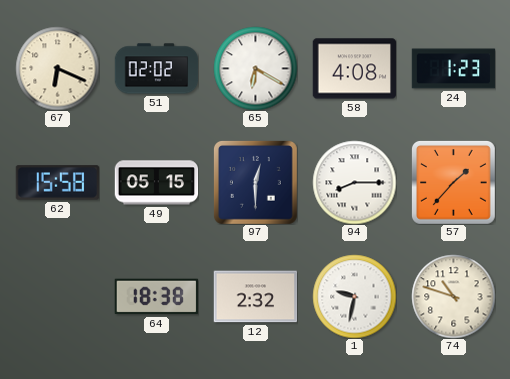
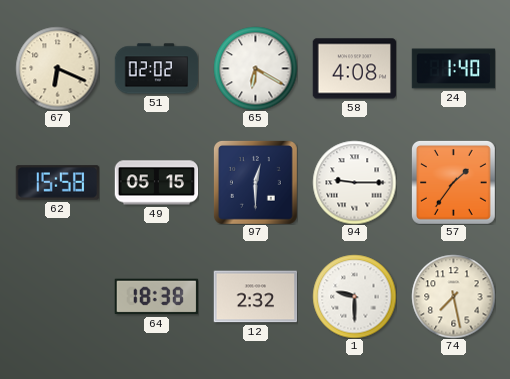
24: 1:23 -> 1:40 (453, 69)
94: 8:15 -> 9:15 (354, 182)
57: 1:37 -> 1:36 (453, 182)
1: 9:32 -> 9:30 (354, 296)
74: 10:48 -> 7:28 (453, 296)
